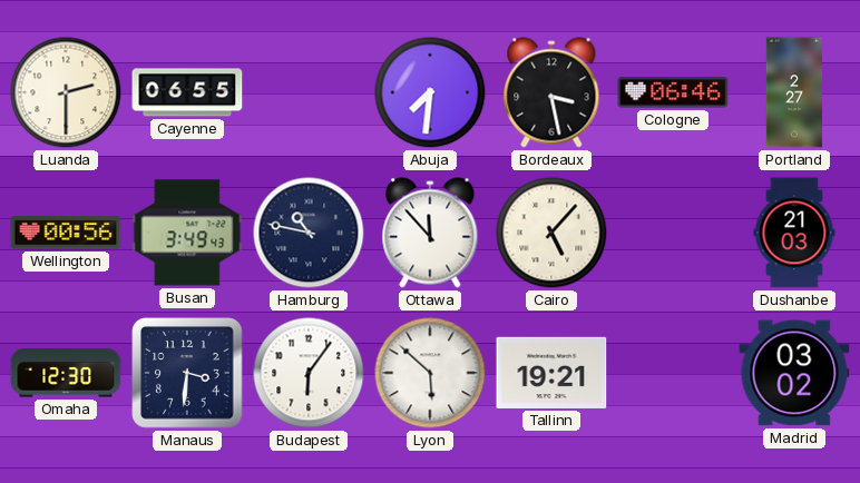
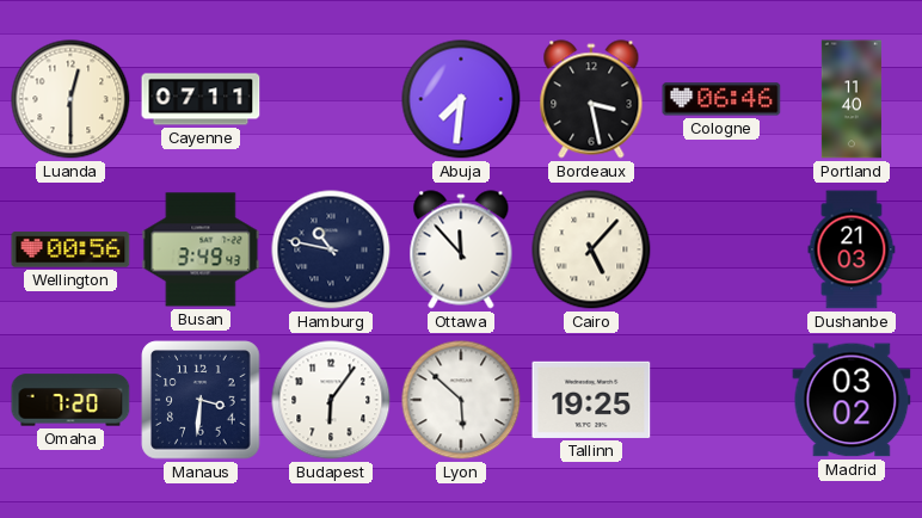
Luanda: 2:30 -> 12:30 (70, 99)
Cayenne: 06:55 -> 07:11 (201, 99)
Portland: 2:27 -> 11:40 (852, 99)
Omaha: 12:30 -> 7:20 (70, 400)
Tallinn: 19:21 -> 19:25 (591, 400)
